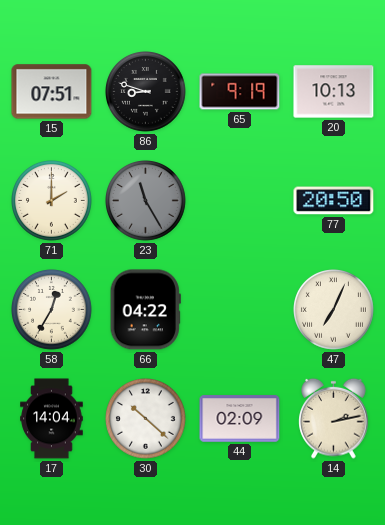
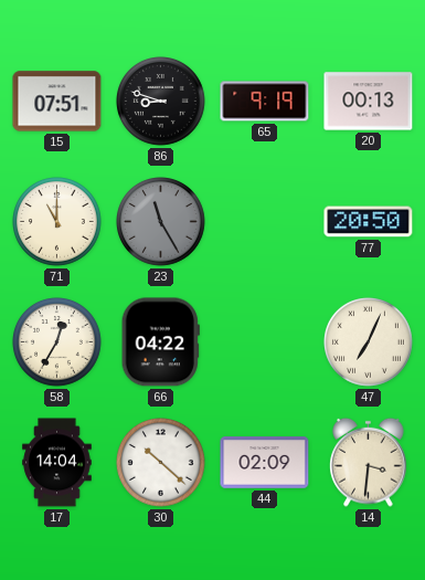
20: 10:13 -> 00:13 (369, 102)
71: 2:00 -> 11:00 (57, 222)
14: 2:13 -> 3:31 (369, 462)
